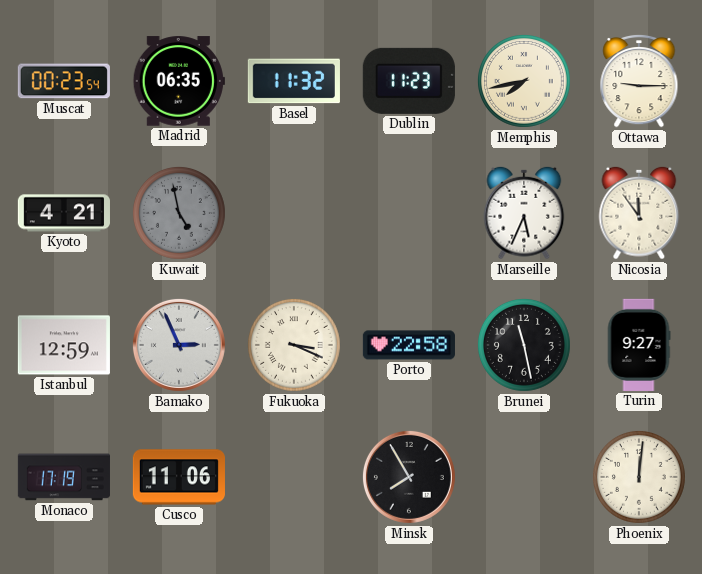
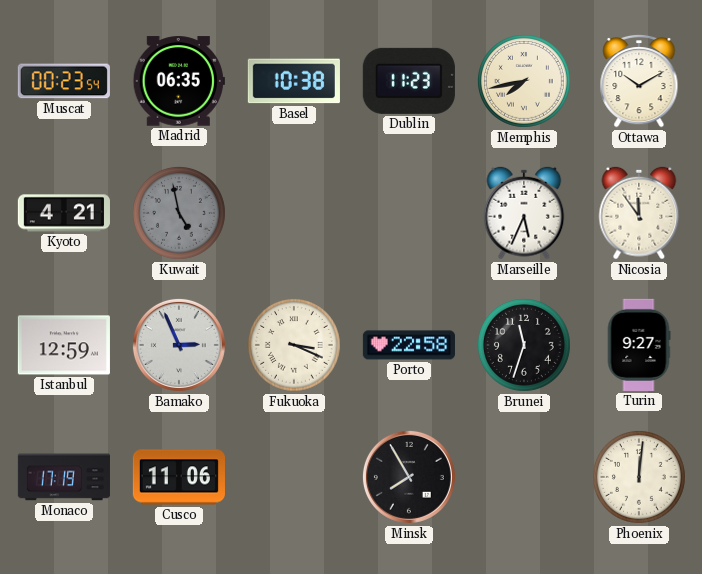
Basel: 11:32 -> 10:38 (294, 81)
Ottawa: 9:15 -> 10:10 (639, 81)
Brunei: 11:28 -> 11:33 (524, 345)
